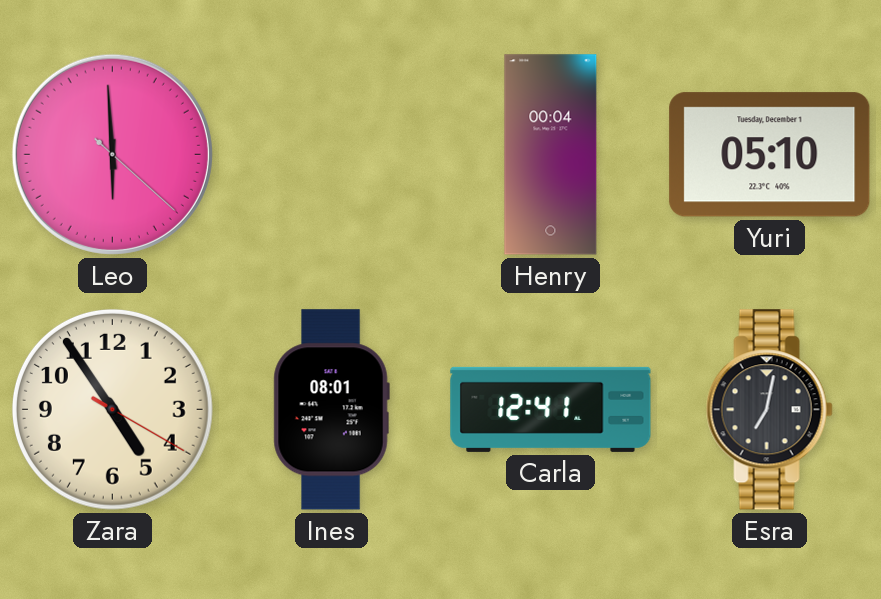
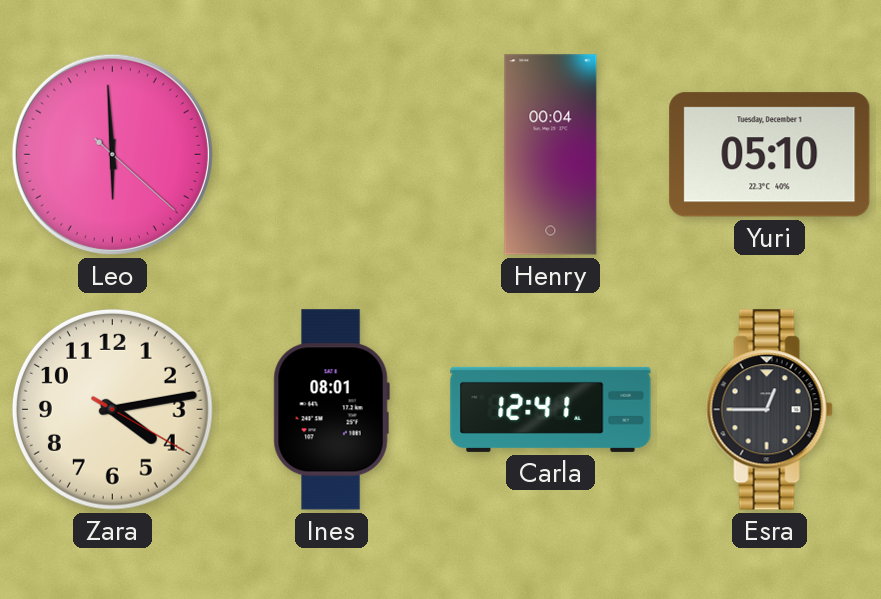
Zara: 4:54 -> 4:13 (112, 409)
Esra: 7:02 -> 12:45 (769, 410)
